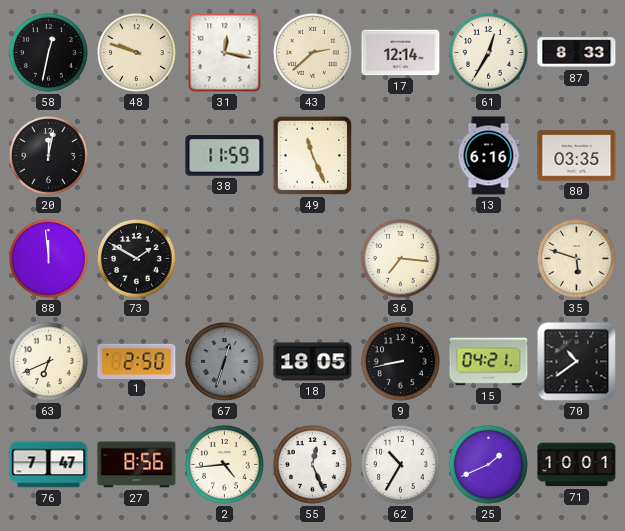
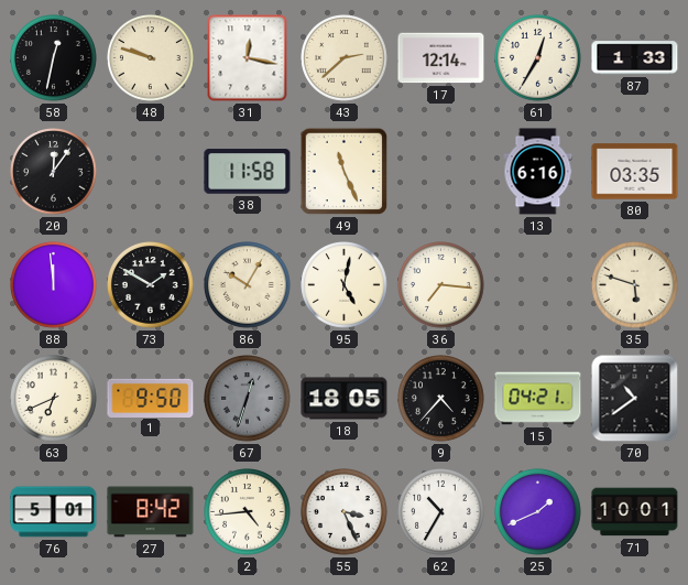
87: 8:33 -> 1:33 (635, 58)
20: 12:02 -> 12:06 (54, 172)
38: 11:59 -> 11:58 (248, 172)
86: none -> 10:05 (248, 285)
95: none -> 5:02 (345, 285)
1: 2:50 -> 9:50 (151, 398)
9: 8:43 -> 4:37 (441, 399)
76: 7:47 -> 5:01 (54, 512)
27: 8:56 -> 8:42 (151, 512)
55: 12:26 -> 3:26 (345, 512)
